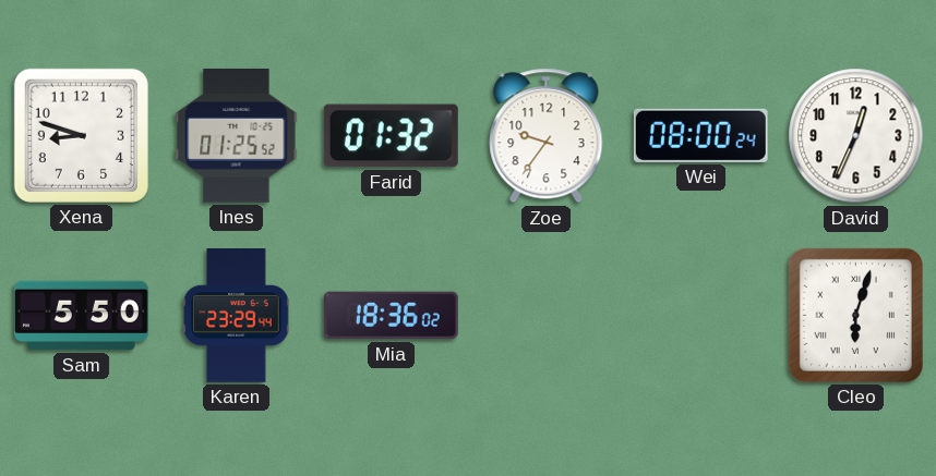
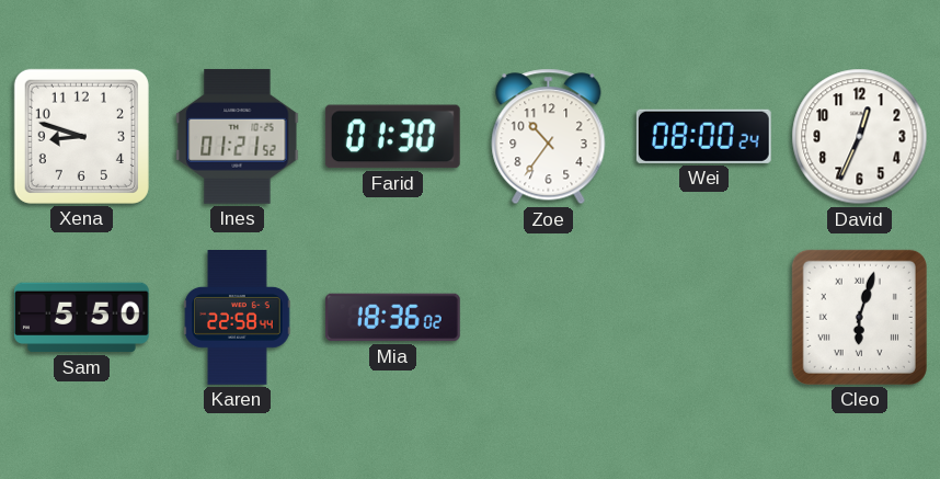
Ines: 01:25 -> 01:21 (238, 136)
Farid: 01:32 -> 01:30 (392, 137)
Zoe: 9:36 -> 10:36 (549, 137)
Karen: 23:29 -> 22:58 (238, 318)
